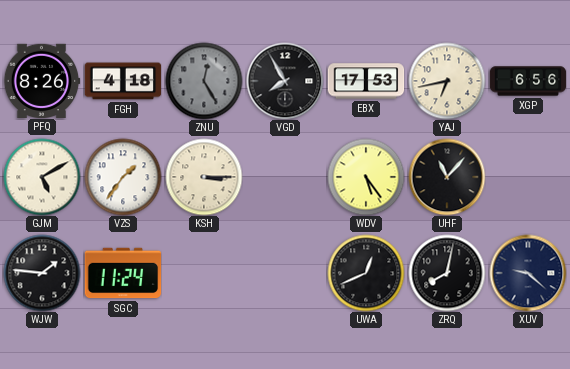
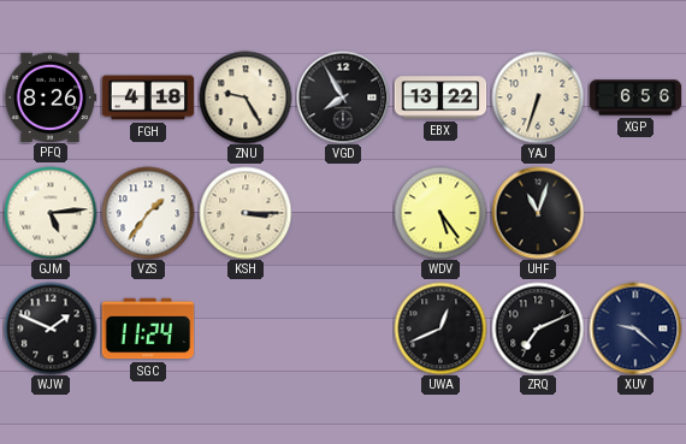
ZNU: 12:25 -> 9:25 (246, 97)
ZNU dial: grey -> cream (246, 97)
EBX: 17:53 -> 13:22 (440, 97)
YAJ: 6:43 -> 6:33 (538, 97)
GJM: 5:10 -> 5:14 (51, 213)
UHF: 11:07 -> 11:03 (538, 213)
WJW: 1:46 -> 1:49 (51, 328)
ZRQ: 8:02 -> 7:11 (538, 328)
